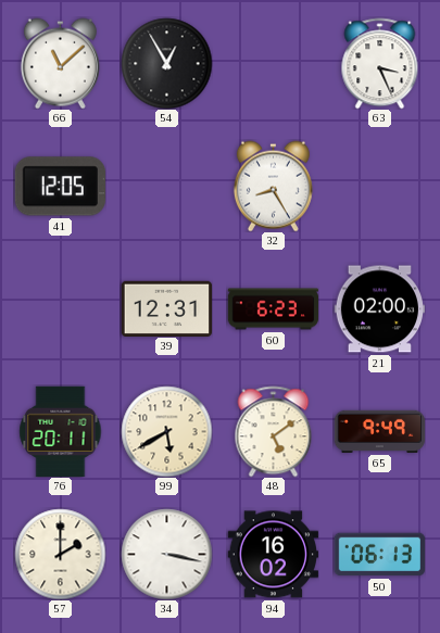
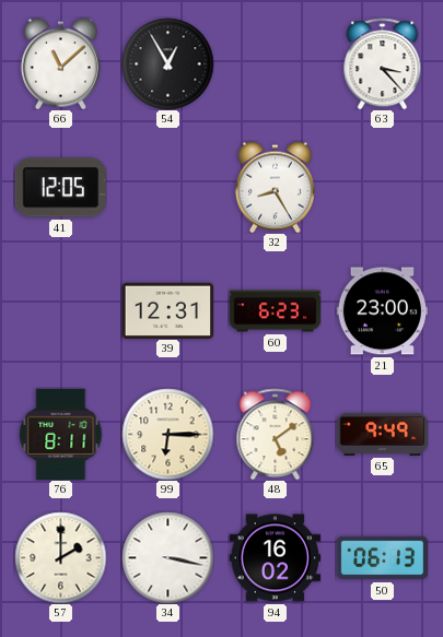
63: 3:26 -> 3:23 (383, 63)
21: 02:00 -> 23:00 (382, 311)
76: 20:11 -> 8:11 (61, 434)
99: 5:40 -> 6:15 (167, 434)
